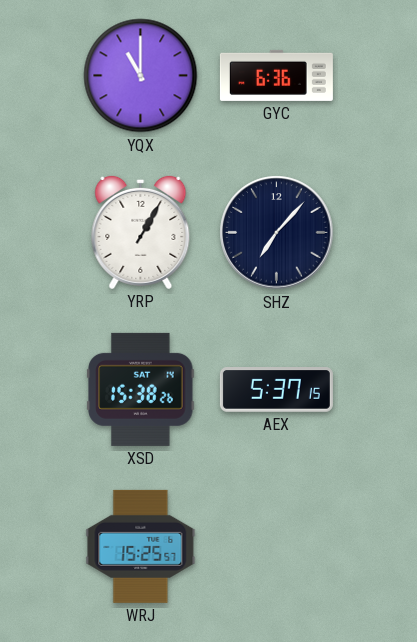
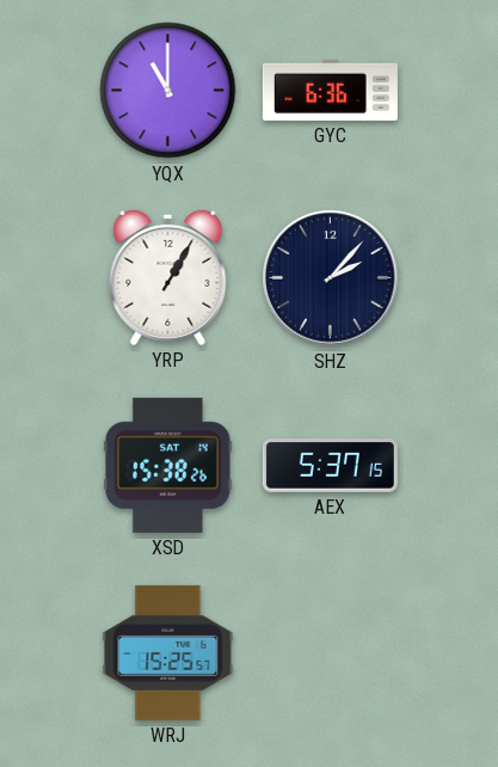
SHZ: 7:07 -> 2:07 (331, 278)
